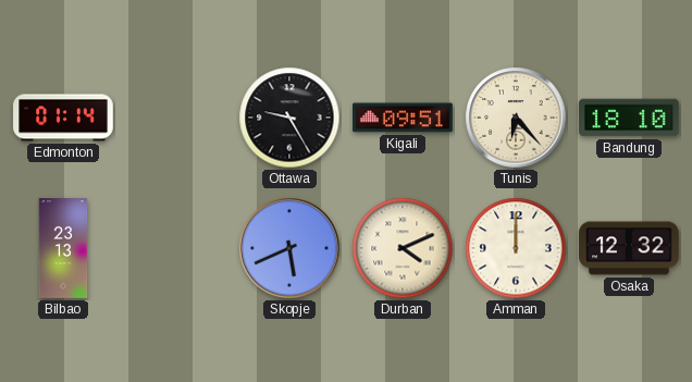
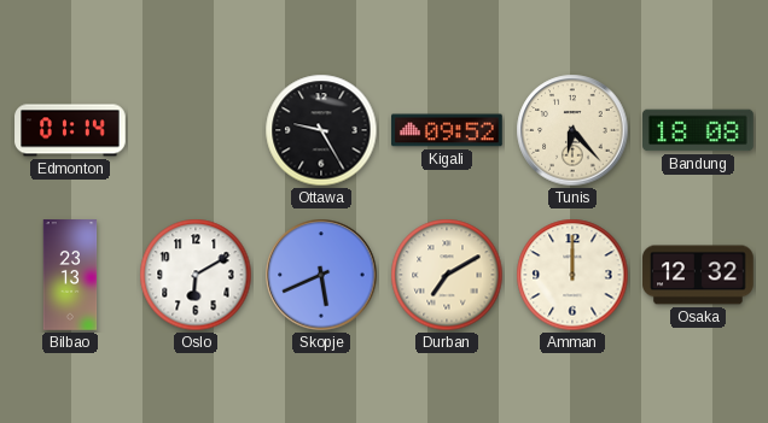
Kigali: 09:51 -> 09:52 (447, 130)
Bandung: 18:10 -> 18:08 (698, 130)
Oslo: none -> 6:10 (196, 275)
Durban: 4:11 -> 7:10 (447, 275)
